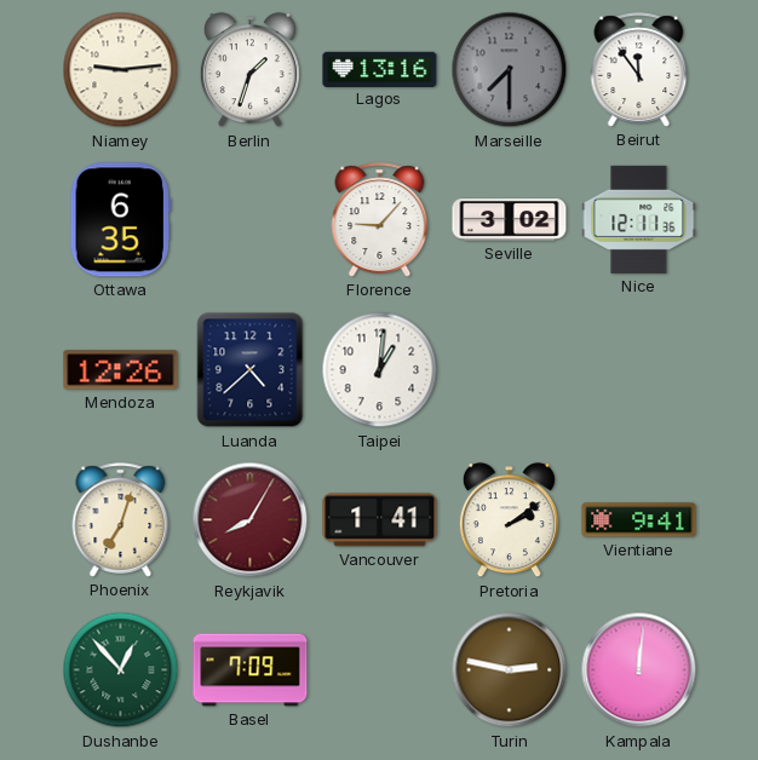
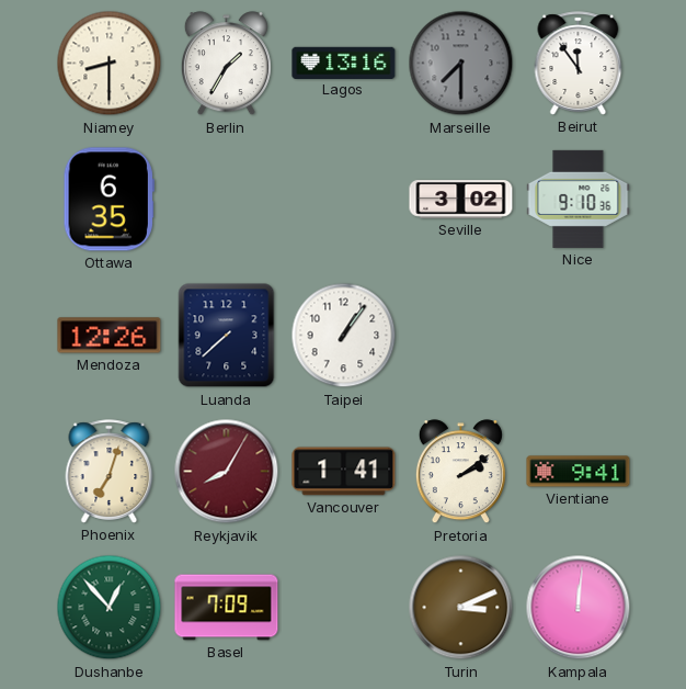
Niamey: 9:14 -> 8:30 (110, 64)
Berlin: 1:33 -> 1:35 (226, 64)
Florence: 9:07 -> none (380, 220)
Nice: 12:11 -> 9:10 (579, 199)
Luanda: 4:38 -> 7:38 (227, 336)
Taipei: 1:01 -> 1:06 (344, 336)
Turin: 2:47 -> 3:11 (461, 608)
